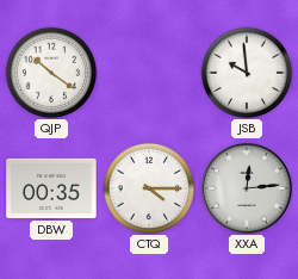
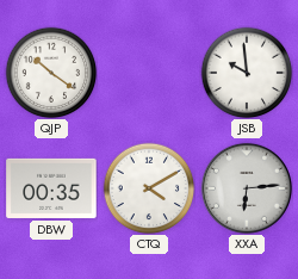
CTQ: 4:15 -> 4:10 (149, 188)
XXA: 12:14 -> 6:14 (247, 188)
